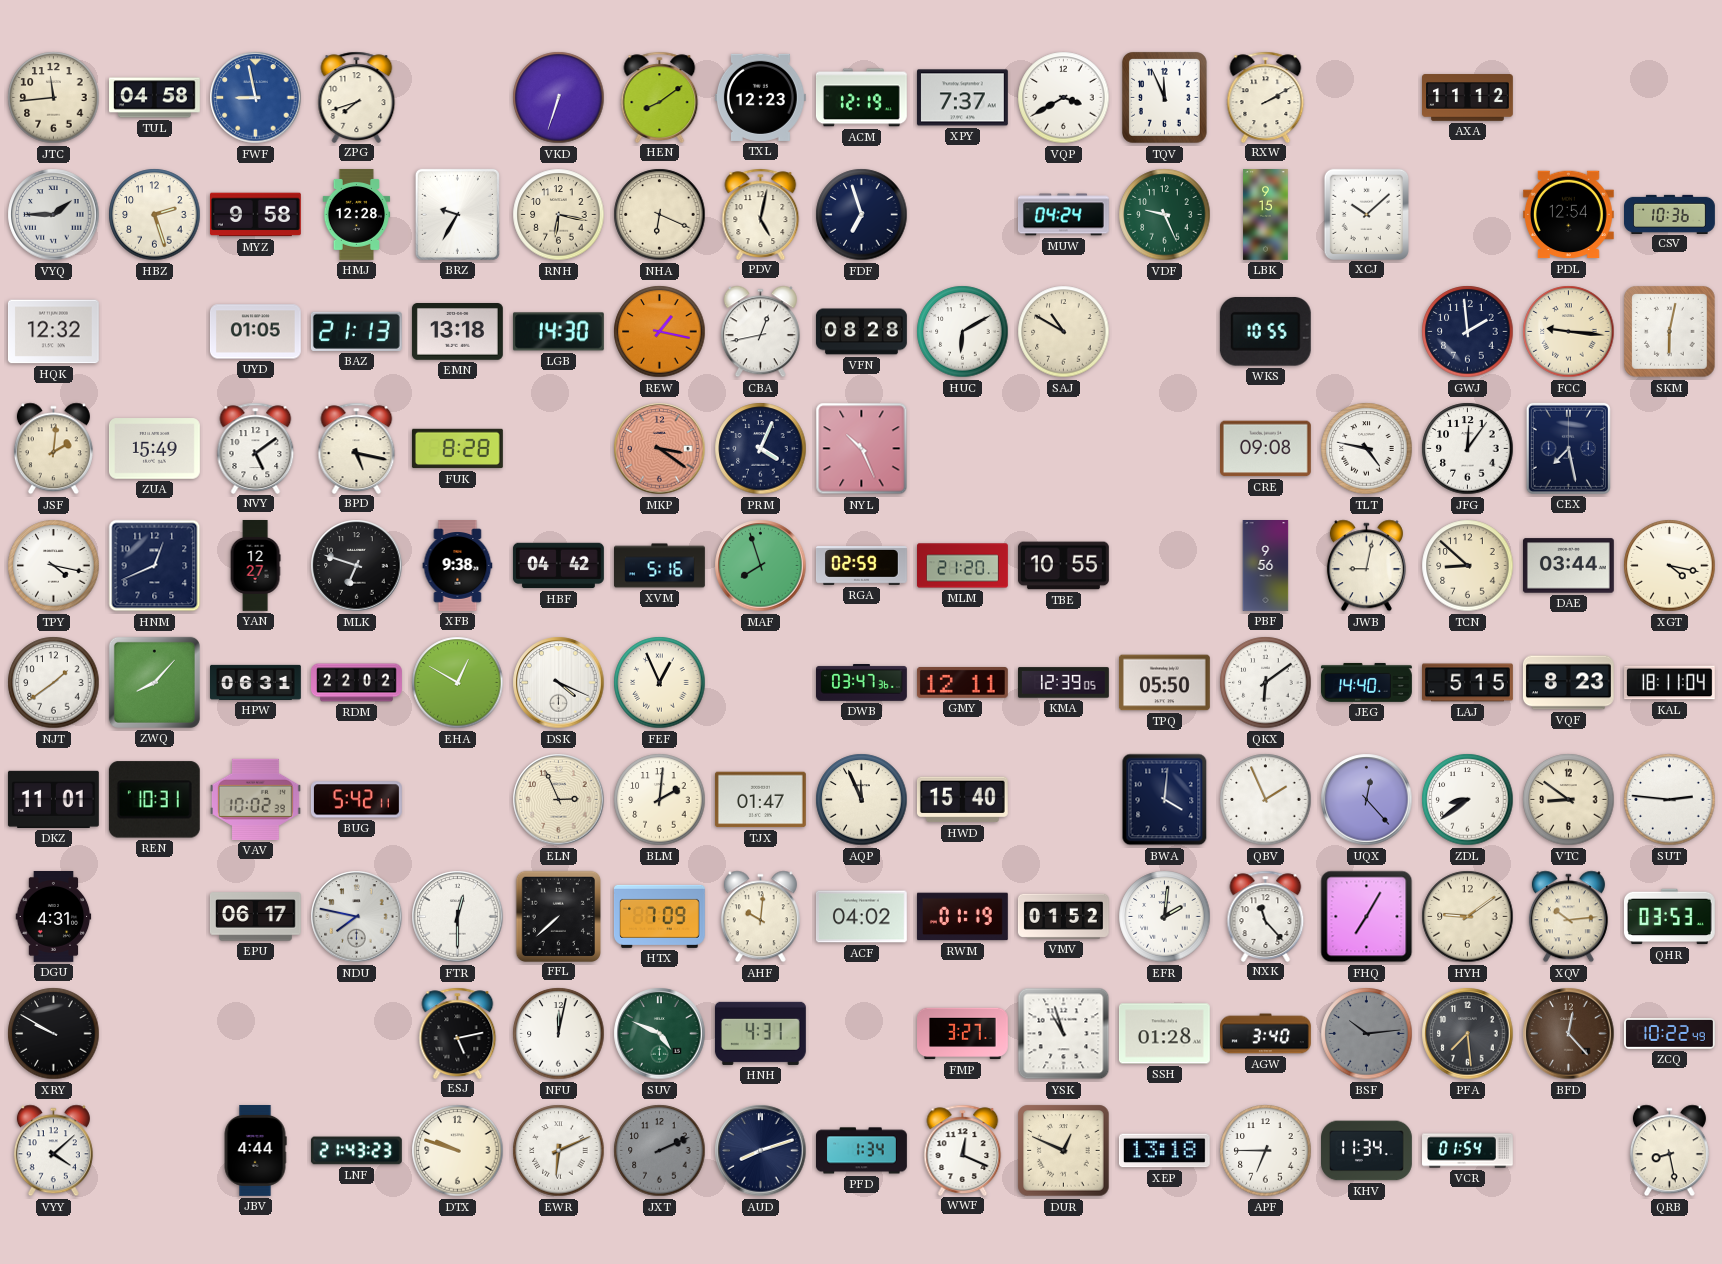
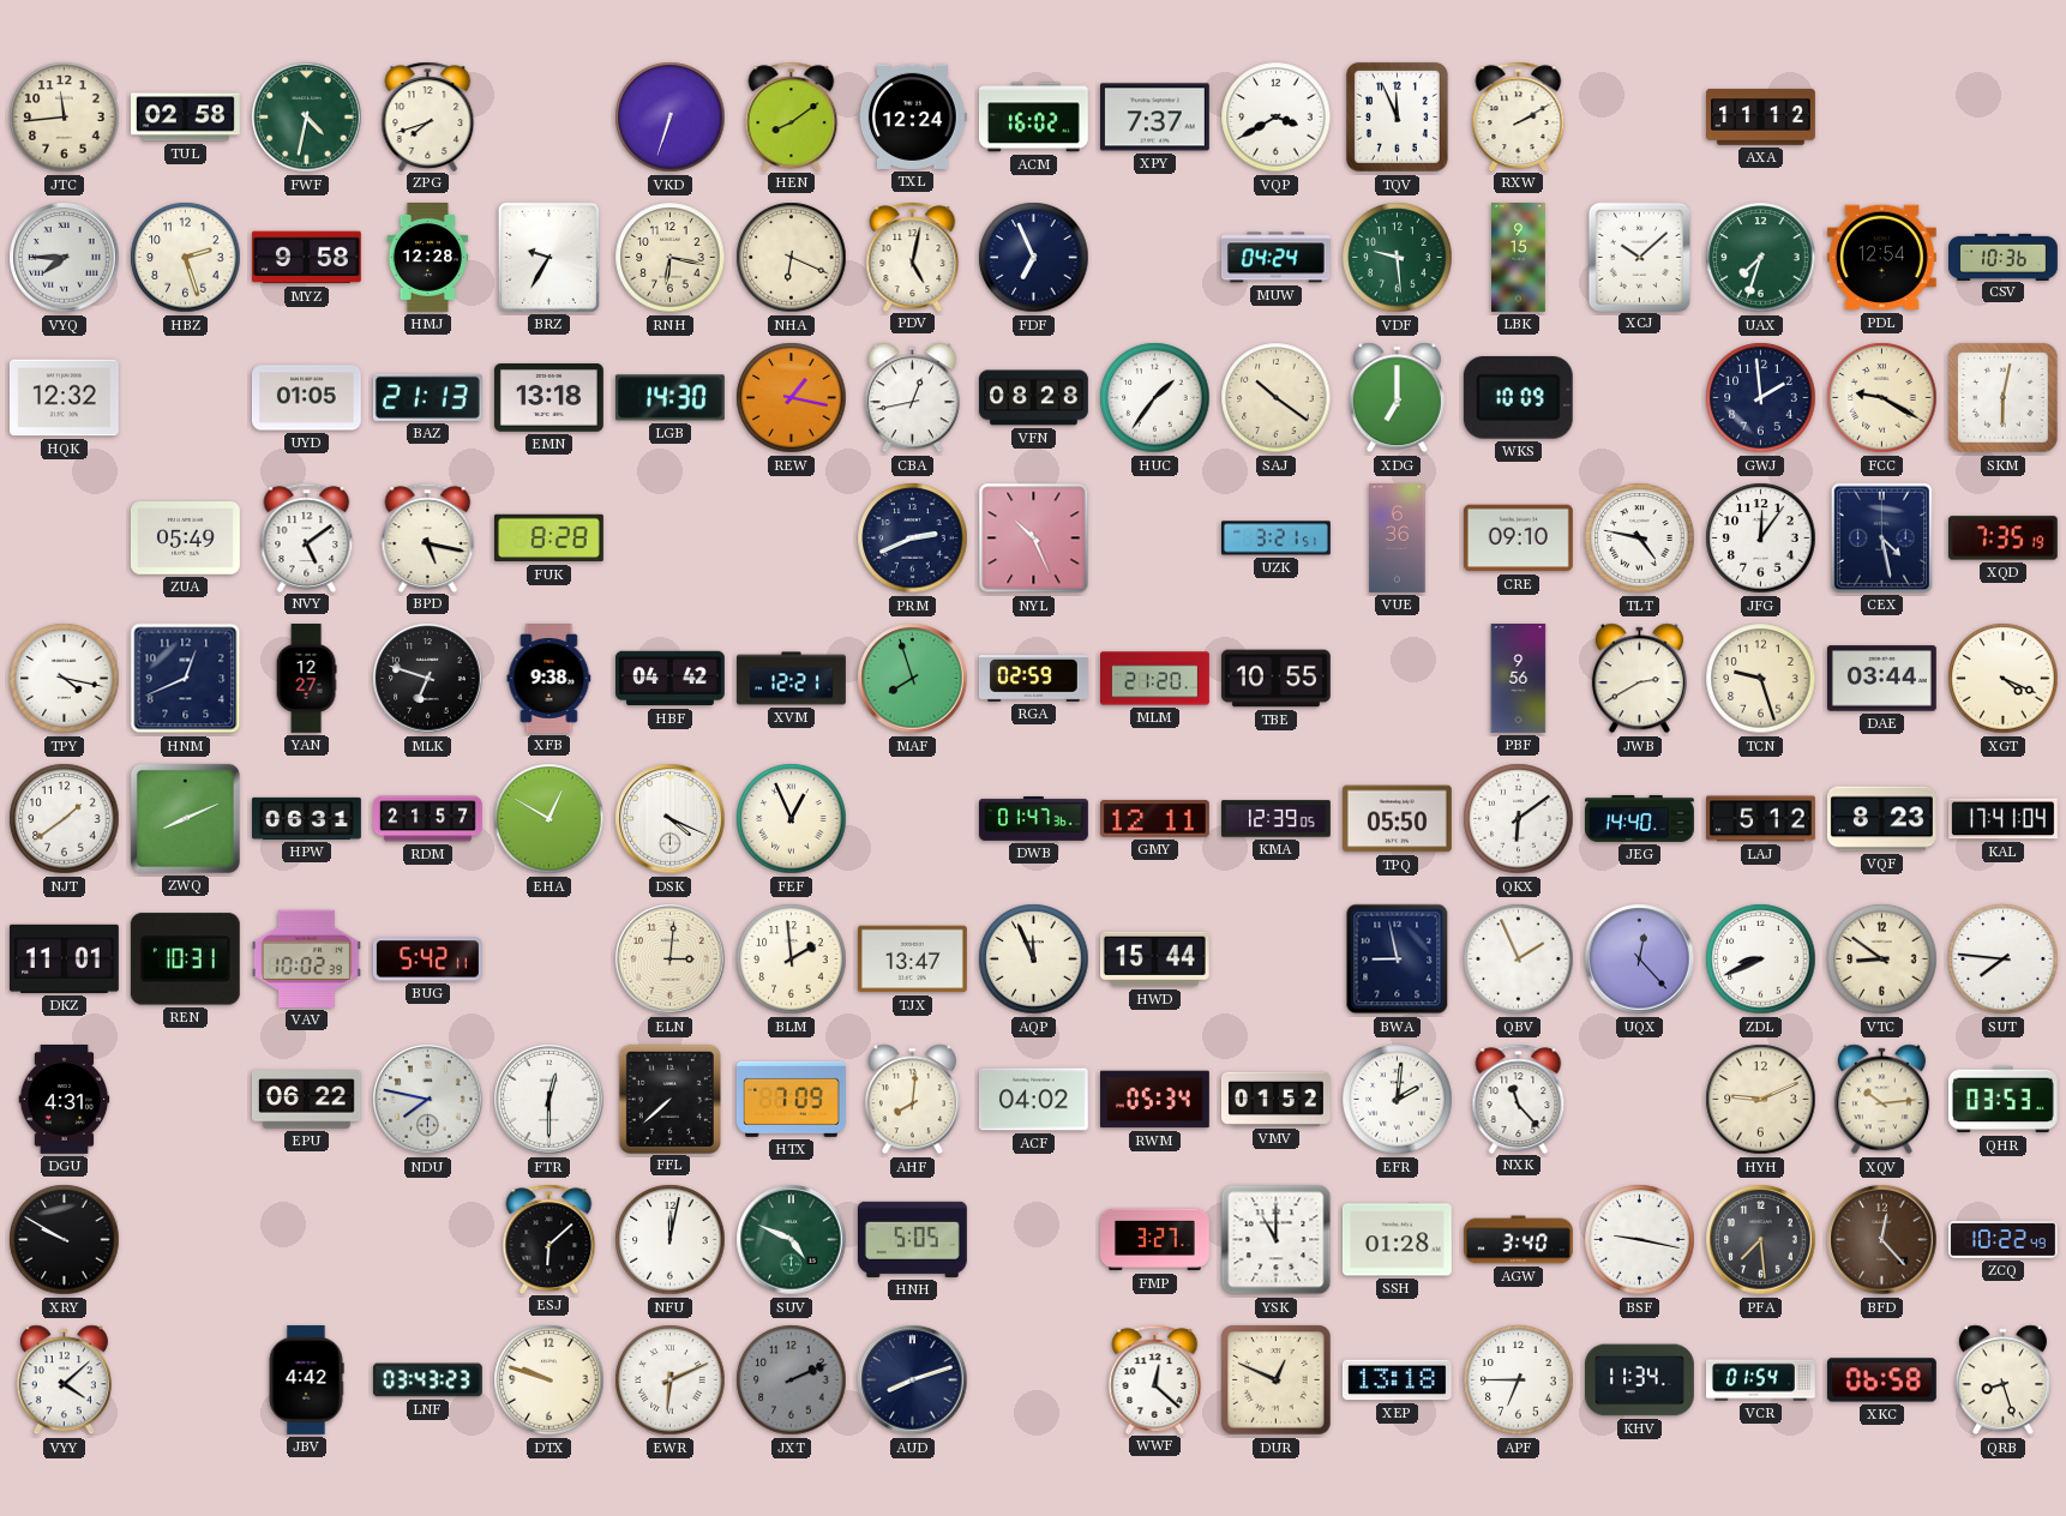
TUL: 04:58 -> 02:58 (186, 118)
FWF: 8:58 -> 4:32 (307, 118)
FWF dial: blue -> green (307, 118)
TXL: 12:23 -> 12:24 (912, 116)
ACM: 12:19 -> 16:02 (1033, 118)
VYQ: 1:45 -> 7:45 (65, 258)
FDF: 6:57 -> 6:56 (1034, 258)
VDF: 9:26 -> 9:29 (1398, 258)
UAX: none -> 7:33 (1761, 258)
HUC: 6:10 -> 1:36 (1155, 398)
SAJ: 10:50 -> 10:21 (1277, 398)
XDG: none -> 7:00 (1397, 398)
WKS: 10:55 -> 10:09 (1518, 398)
FCC: 9:16 -> 9:20 (1882, 398)
JSF: 2:01 -> none (53, 449)
ZUA: 15:49 -> 05:49 (185, 539)
MKP: 3:21 -> none (660, 449)
PRM: 4:04 -> 2:41 (913, 539)
UZK: none -> 3:21 (1277, 539)
VUE: none -> 6:36 (1398, 539)
CRE: 09:08 -> 09:10 (1518, 539)
CEX: 7:28 -> 4:28 (1881, 537)
XQD: none -> 7:35 (2002, 539)
XVM: 5:16 -> 12:21 (792, 679)
JWB: 9:02 -> 2:40 (1639, 679)
TCN: 8:52 -> 9:27 (1761, 679)
XGT: 4:17 -> 4:19 (2004, 679)
ZWQ: 8:07 -> 8:11 (185, 818)
RDM: 22:02 -> 21:57 (428, 819)
DWB: 03:47 -> 01:47 (1034, 819)
LAJ: 5:15 -> 5:12 (1761, 819)
KAL: 18:11 -> 17:41 (2004, 819)
ELN: 2:56 -> 3:01 (671, 959)
BLM: 2:01 -> 1:59 (792, 959)
TJX: 01:47 -> 13:47 (912, 959)
HWD: 15:40 -> 15:44 (1154, 959)
BWA: 4:01 -> 8:58 (1398, 959)
ZDL: 8:39 -> 8:41 (1761, 959)
SUT: 2:46 -> 7:46 (2004, 959)
EPU: 06:17 -> 06:22 (306, 1100)
AHF: 10:01 -> 8:01 (912, 1100)
RWM: 01:19 -> 05:34 (1154, 1100)
FHQ: 7:05 -> none (1367, 917)
HYH: 9:09 -> 9:11 (1761, 1100)
ESJ: 5:13 -> 6:08 (549, 1239)
HNH: 4:31 -> 5:05 (912, 1239)
YSK: 10:57 -> 11:00 (1277, 1240)
BSF: 10:14 -> 9:17 (1640, 1240)
BSF dial: grey -> white (1640, 1240)
JBV: 4:44 -> 4:42 (306, 1380)
LNF: 21:43 -> 03:43 (427, 1380)
PFD: 1:34 -> none (862, 1151)
WWF: 12:19 -> 12:22 (1155, 1379)
XKC: none -> 06:58 (1881, 1380)
QRB: 8:28 -> 8:27 (2002, 1380)
